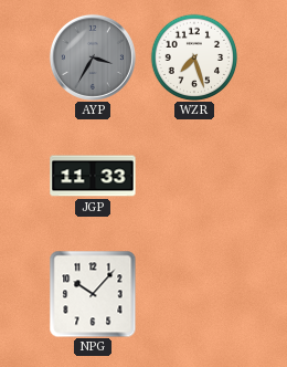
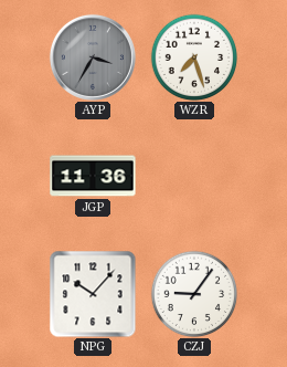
JGP: 11:33 -> 11:36 (93, 176)
CZJ: none -> 9:06 (194, 294)
